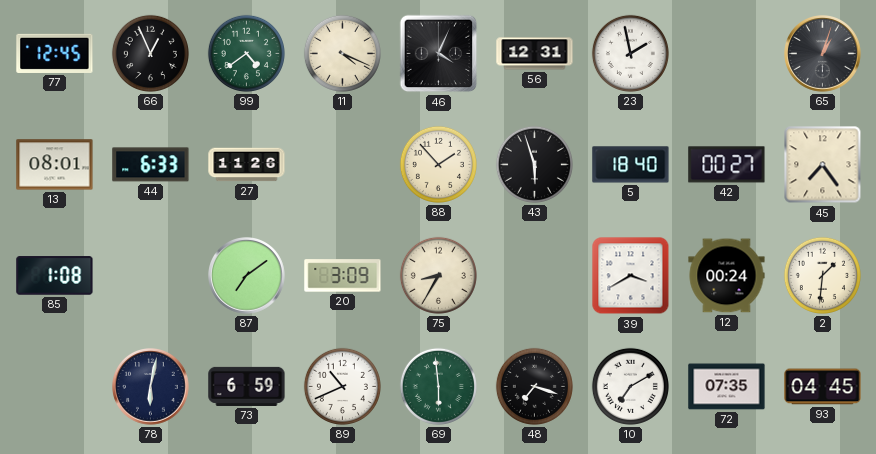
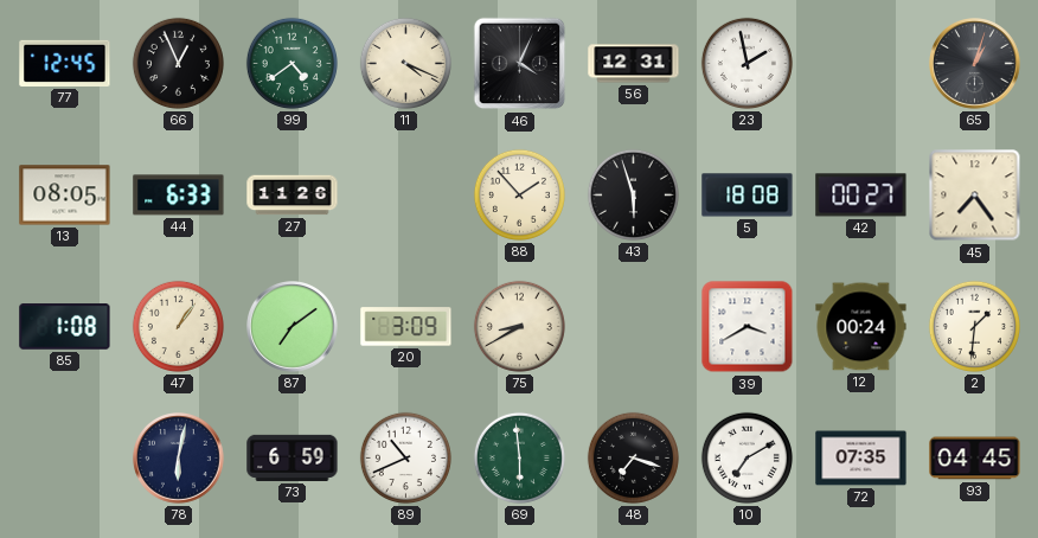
13: 08:01 -> 08:05 (65, 196)
5: 18:40 -> 18:08 (748, 196)
47: none -> 1:06 (178, 326)
75: 8:35 -> 8:40 (519, 326)
